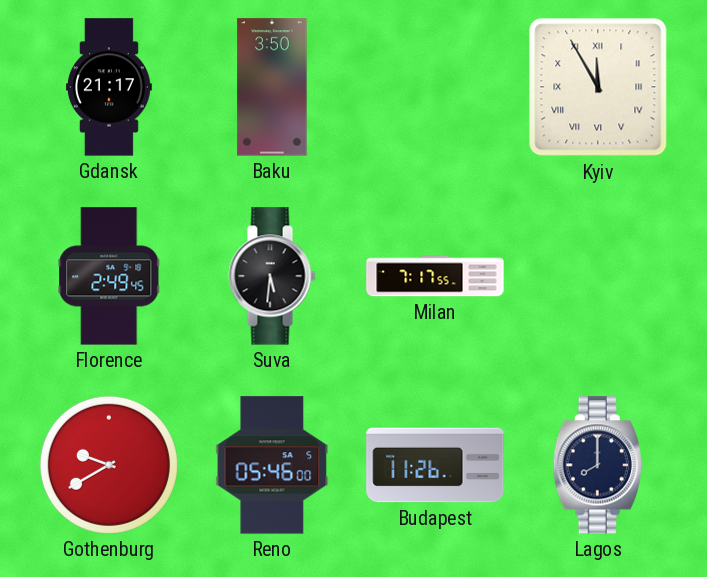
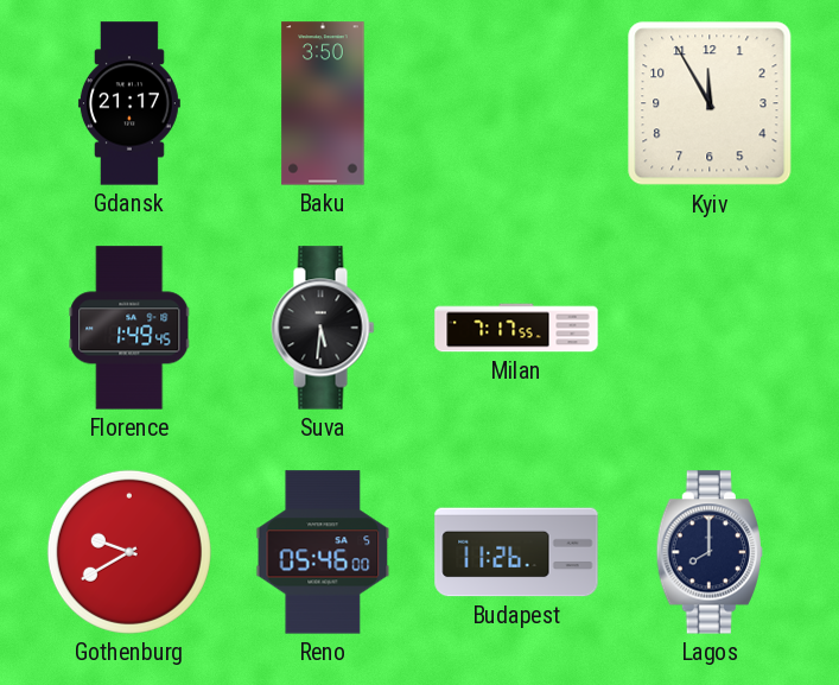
Kyiv numerals: Roman -> Arabic (710, 103)
Florence: 2:49 -> 1:49 (129, 328)
